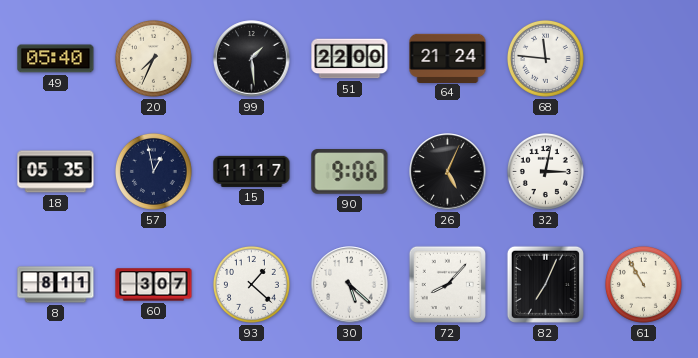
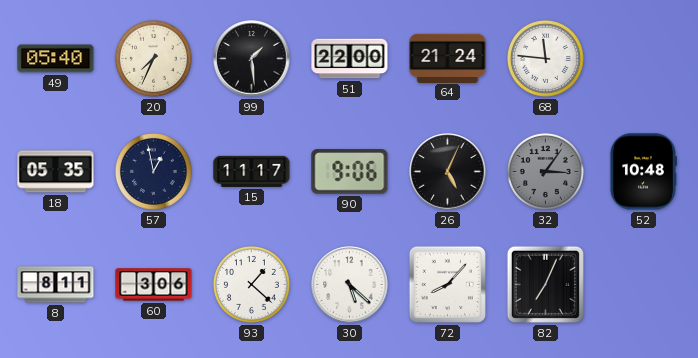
32: 3:02 -> 3:06 (545, 171)
32 dial: white -> grey (545, 171)
52: none -> 10:48 (643, 172)
60: 3:07 -> 3:06 (154, 285)
61: 10:55 -> none (643, 284)
